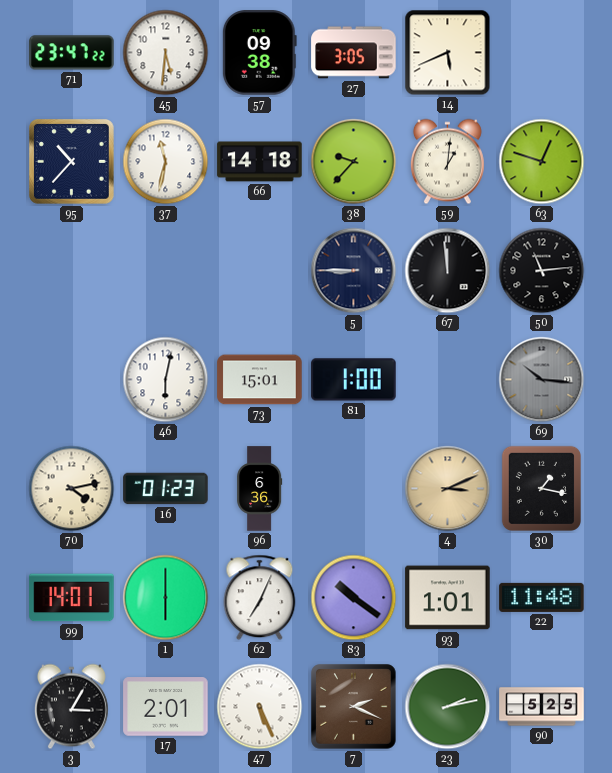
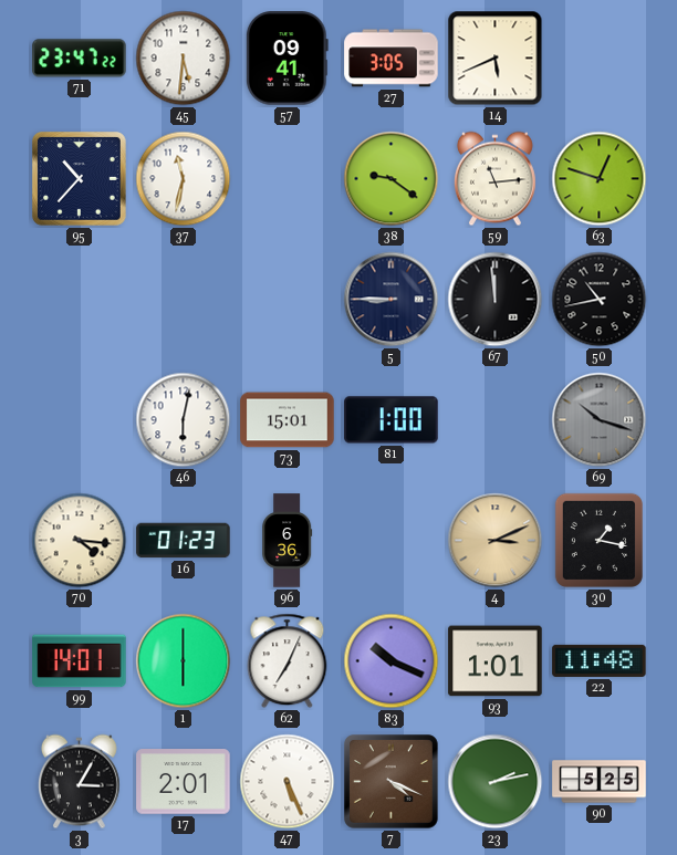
57: 09:38 -> 09:41 (287, 59)
66: 14:18 -> none (260, 162)
38: 9:37 -> 9:21 (392, 179)
59: 1:01 -> 11:14 (494, 179)
50: 11:14 -> 10:43 (600, 300)
69: 10:16 -> 10:18 (600, 420)
70: 4:13 -> 4:16 (80, 541)
83: 10:21 -> 10:19 (392, 661)
7: 2:19 -> 4:19 (392, 782)
